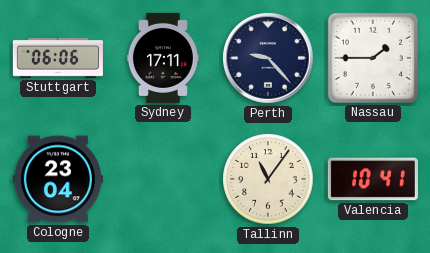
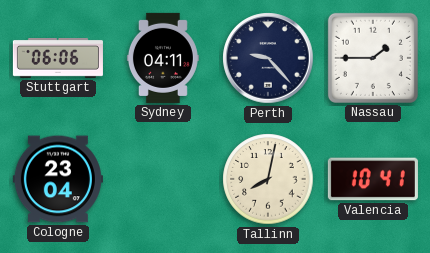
Sydney: 17:11 -> 04:11 (163, 58)
Tallinn: 11:06 -> 8:02 (268, 179)
